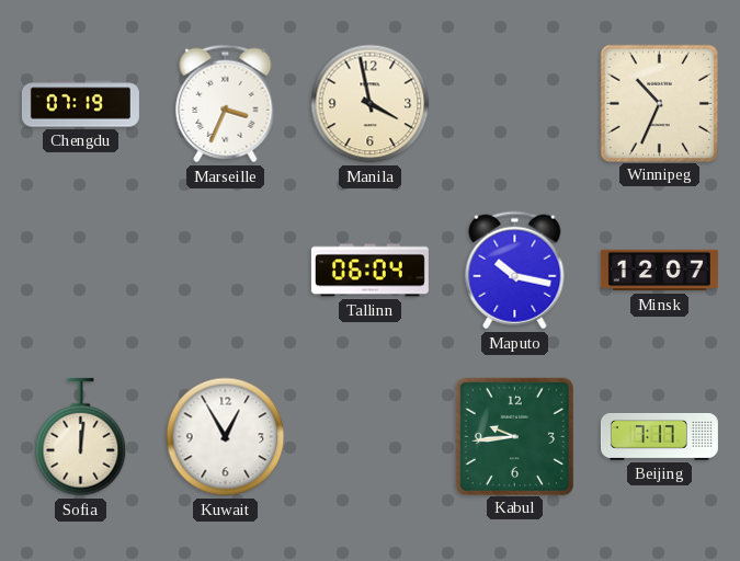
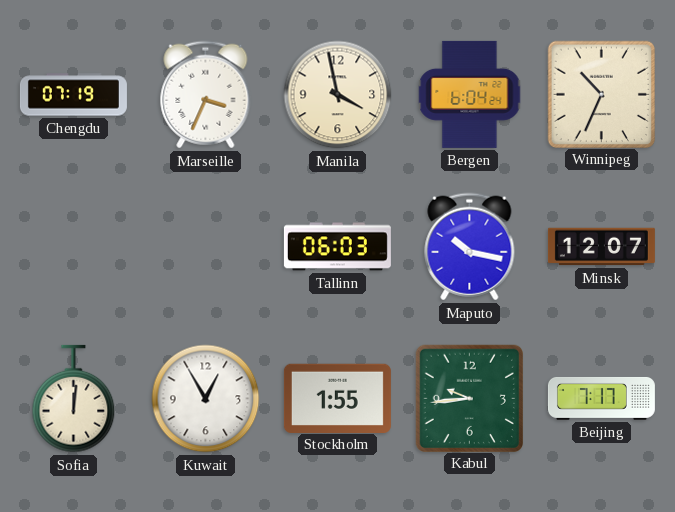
Bergen: none -> 6:04 (470, 94)
Tallinn: 06:04 -> 06:03 (337, 247)
Stockholm: none -> 1:55 (337, 398)
